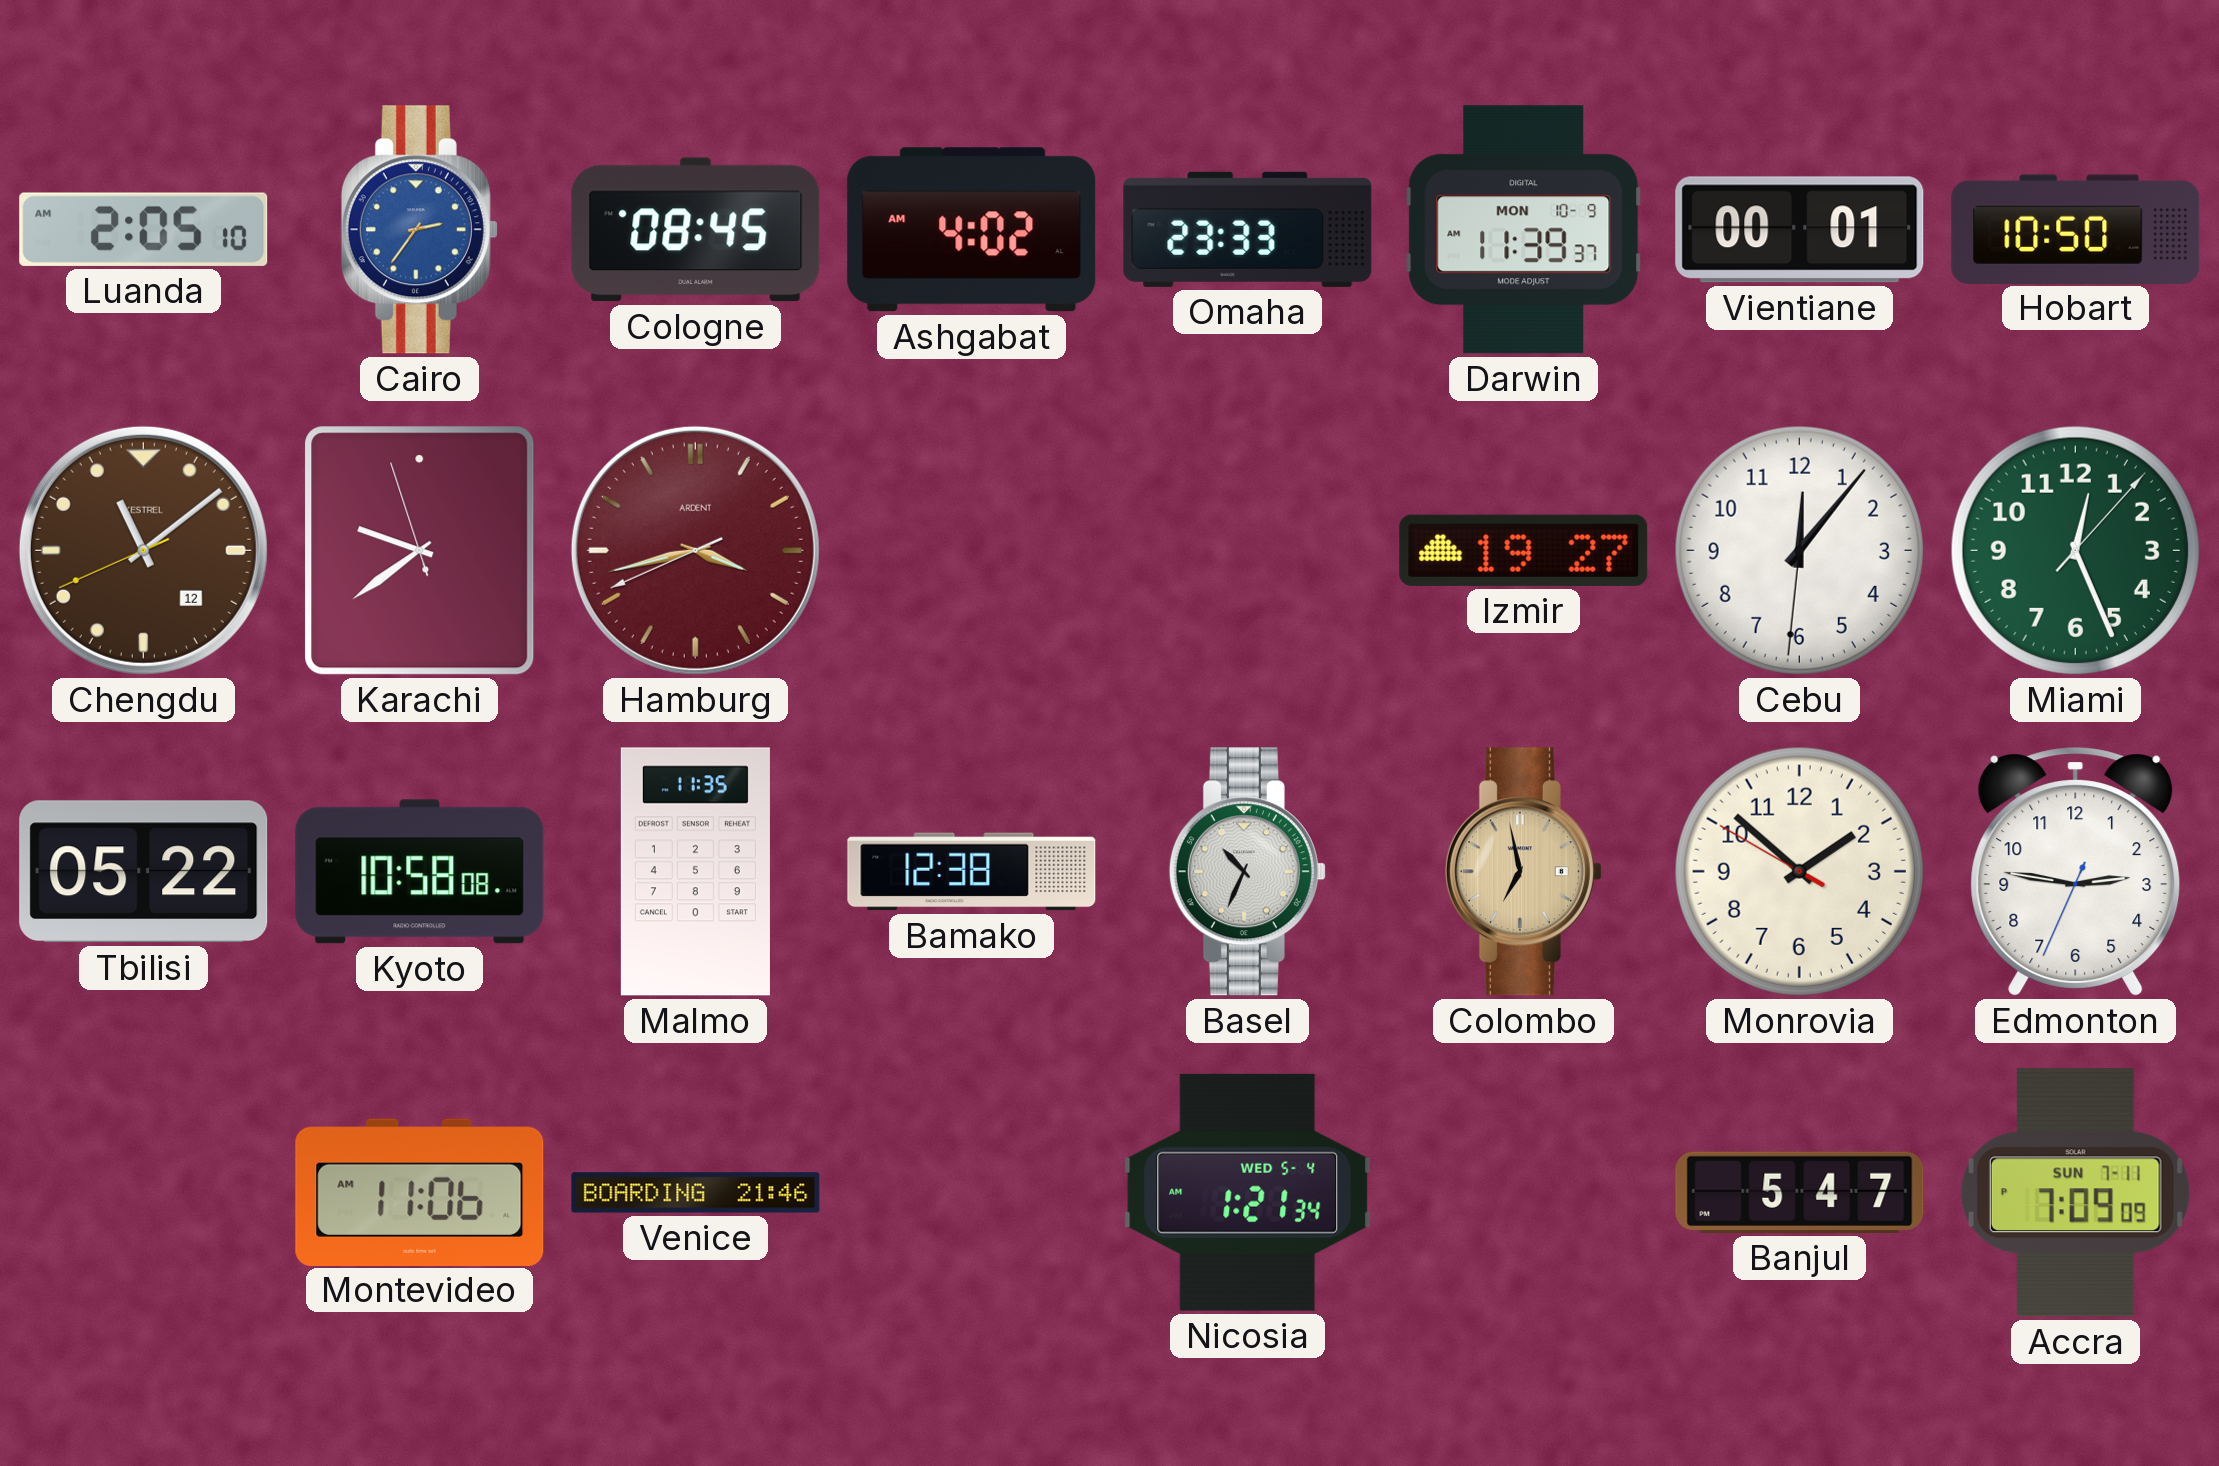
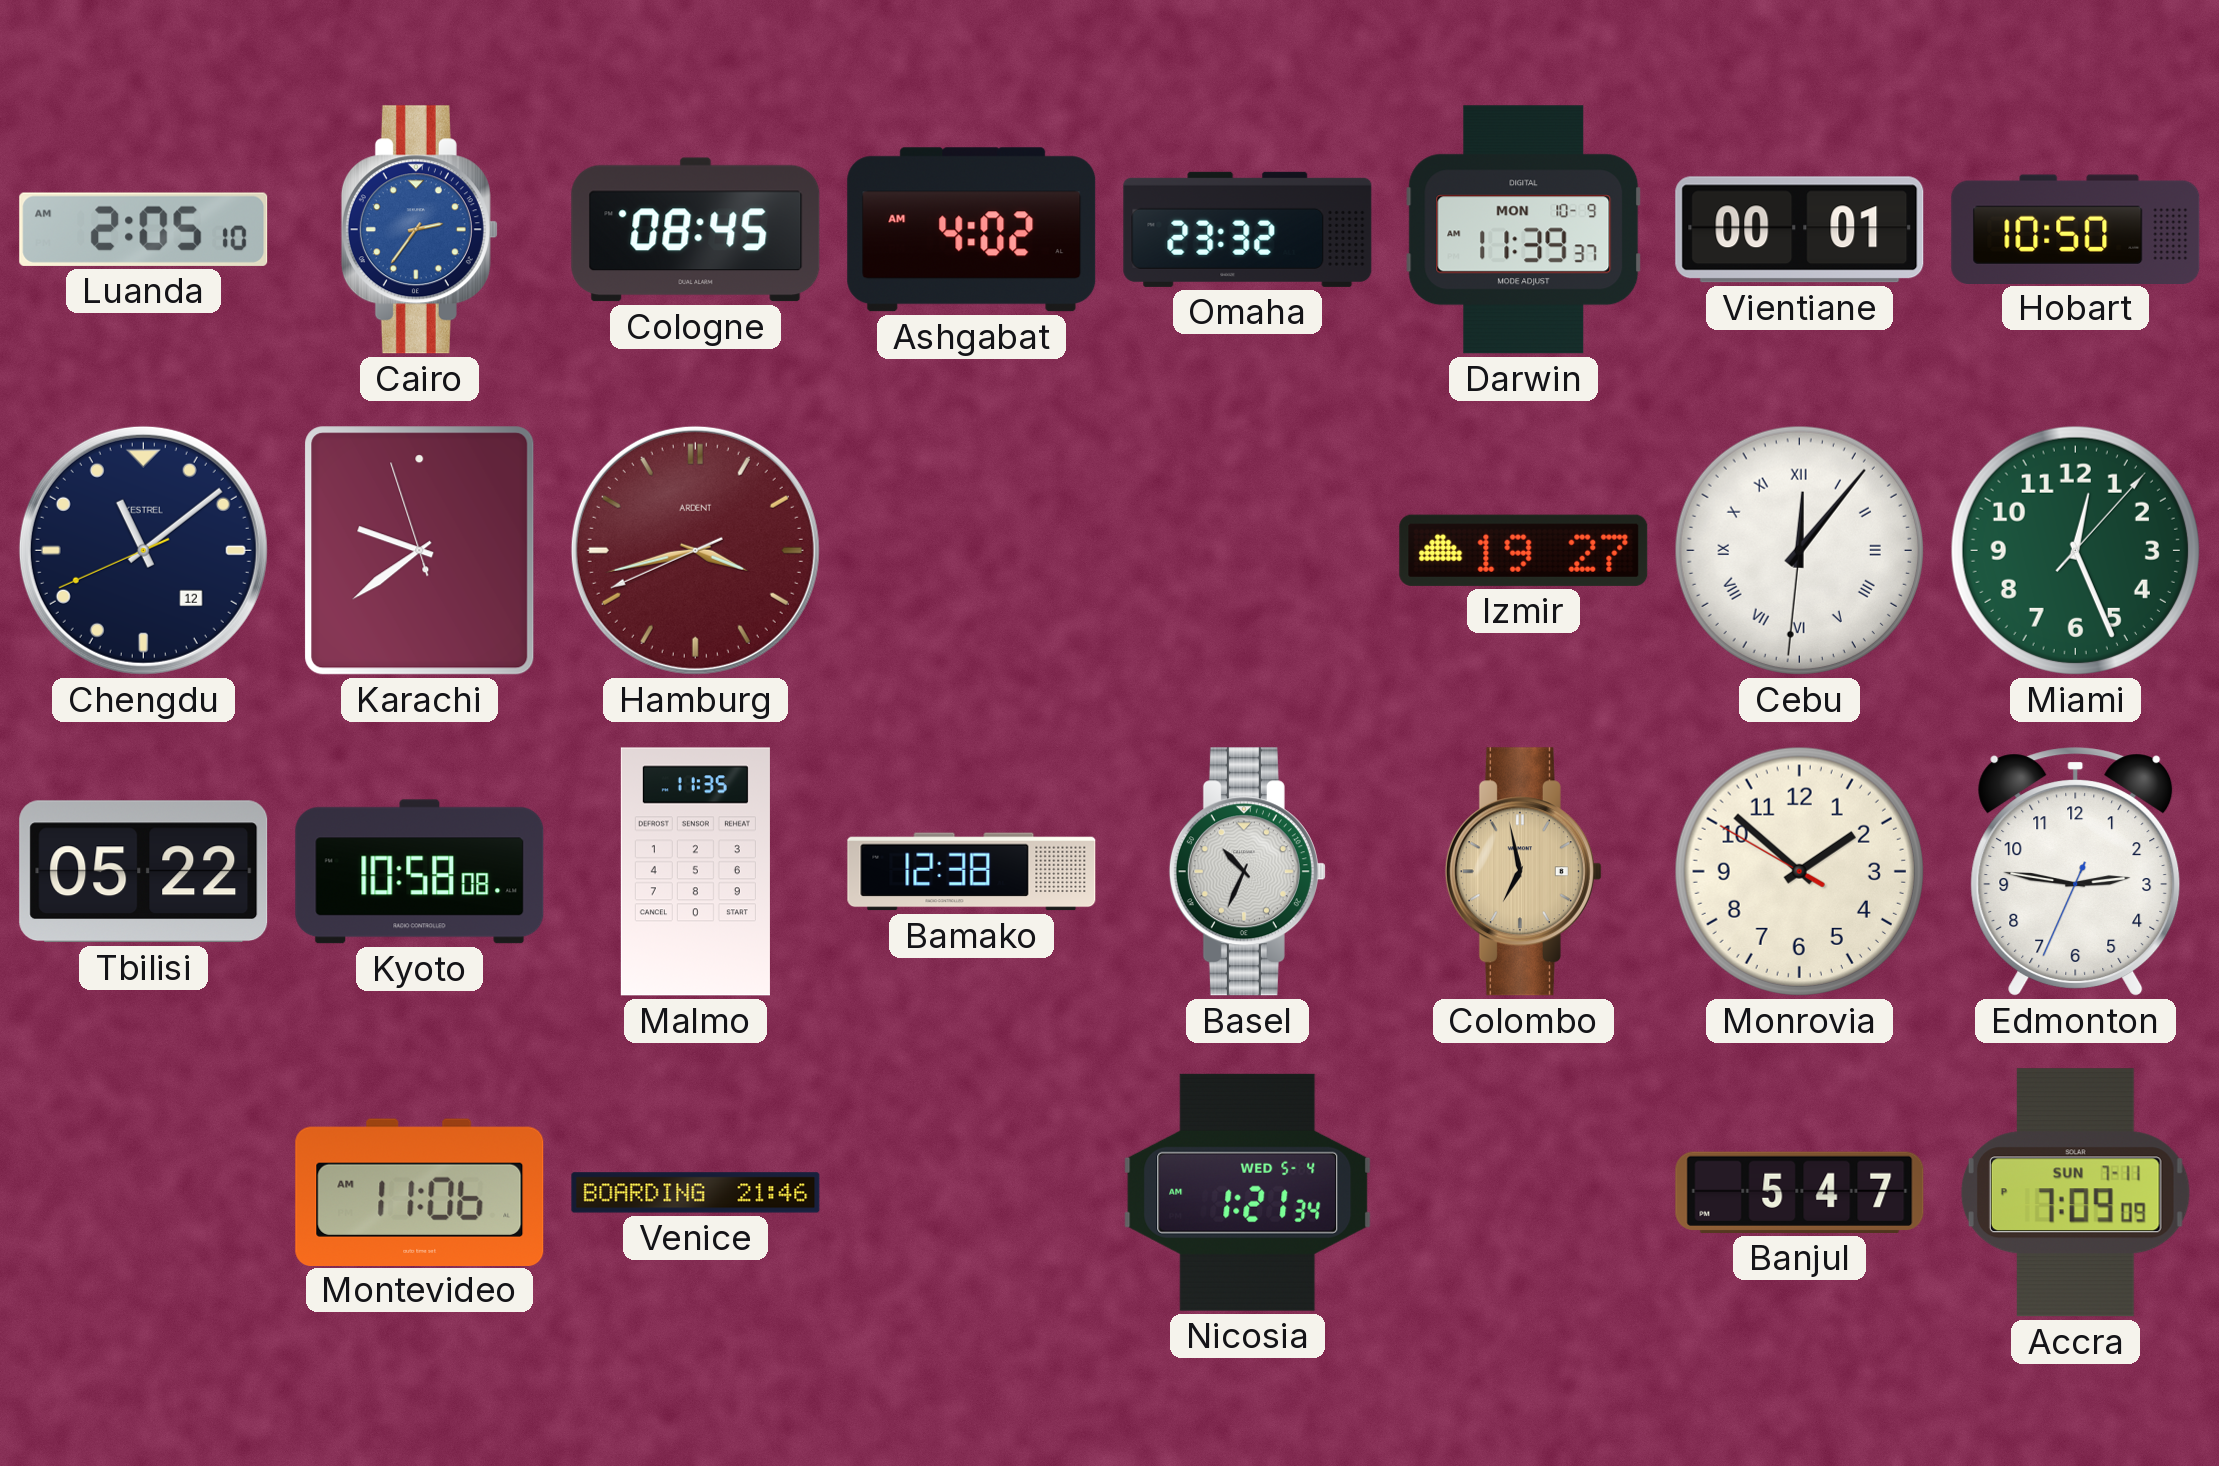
Omaha: 23:33 -> 23:32 (1248, 229)
Chengdu dial: brown -> navy (143, 550)
Cebu numerals: Arabic -> Roman (1799, 550)
